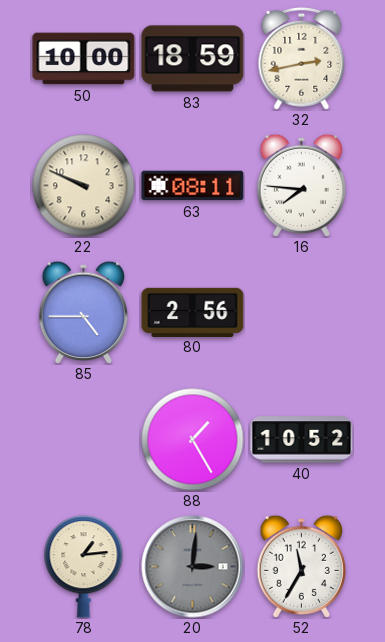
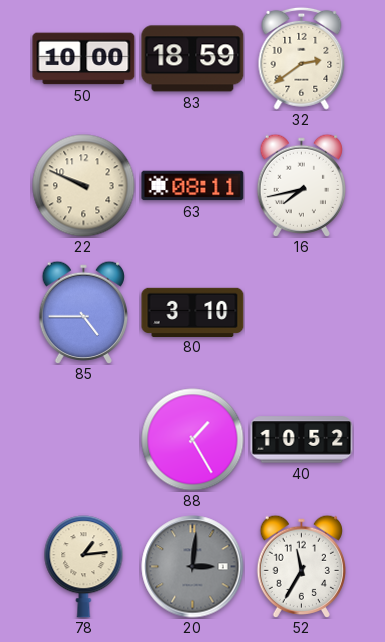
32: 2:43 -> 2:39 (302, 58)
16: 7:46 -> 7:43 (301, 185)
80: 2:56 -> 3:10 (193, 312)
